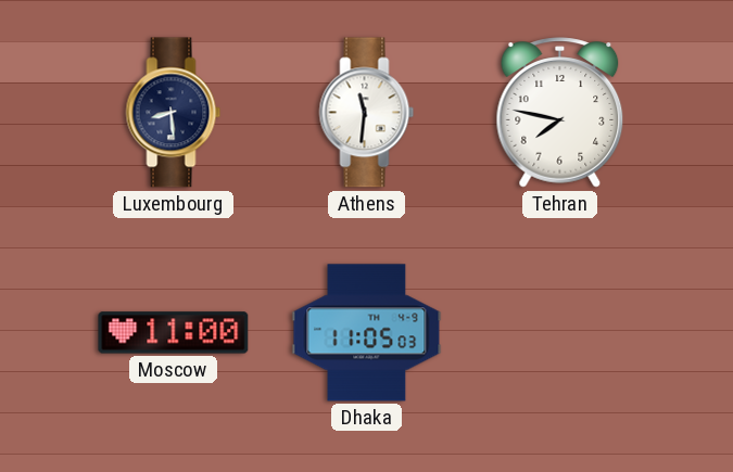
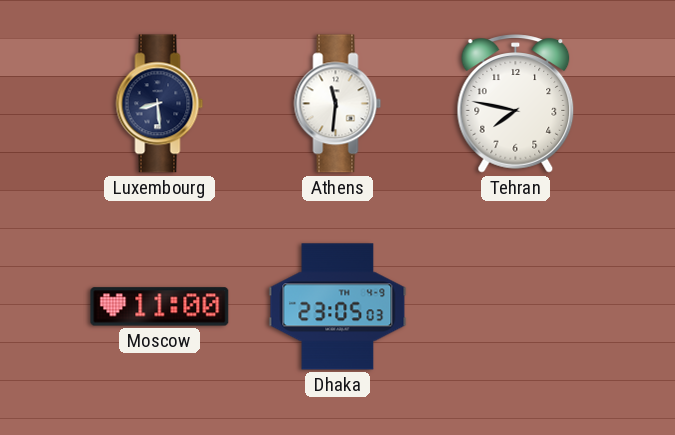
Dhaka: 11:05 -> 23:05 (338, 307)
